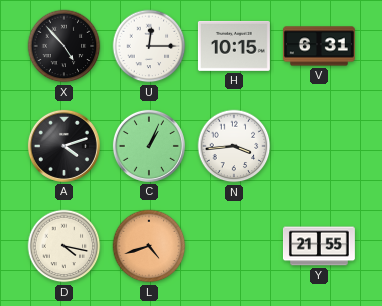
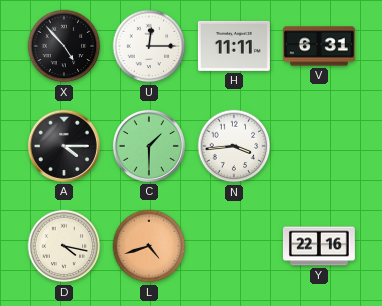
H: 10:15 -> 11:11 (234, 46)
A: 4:12 -> 4:15 (64, 146)
C: 1:04 -> 1:30 (149, 146)
Y: 21:55 -> 22:16 (319, 246)
